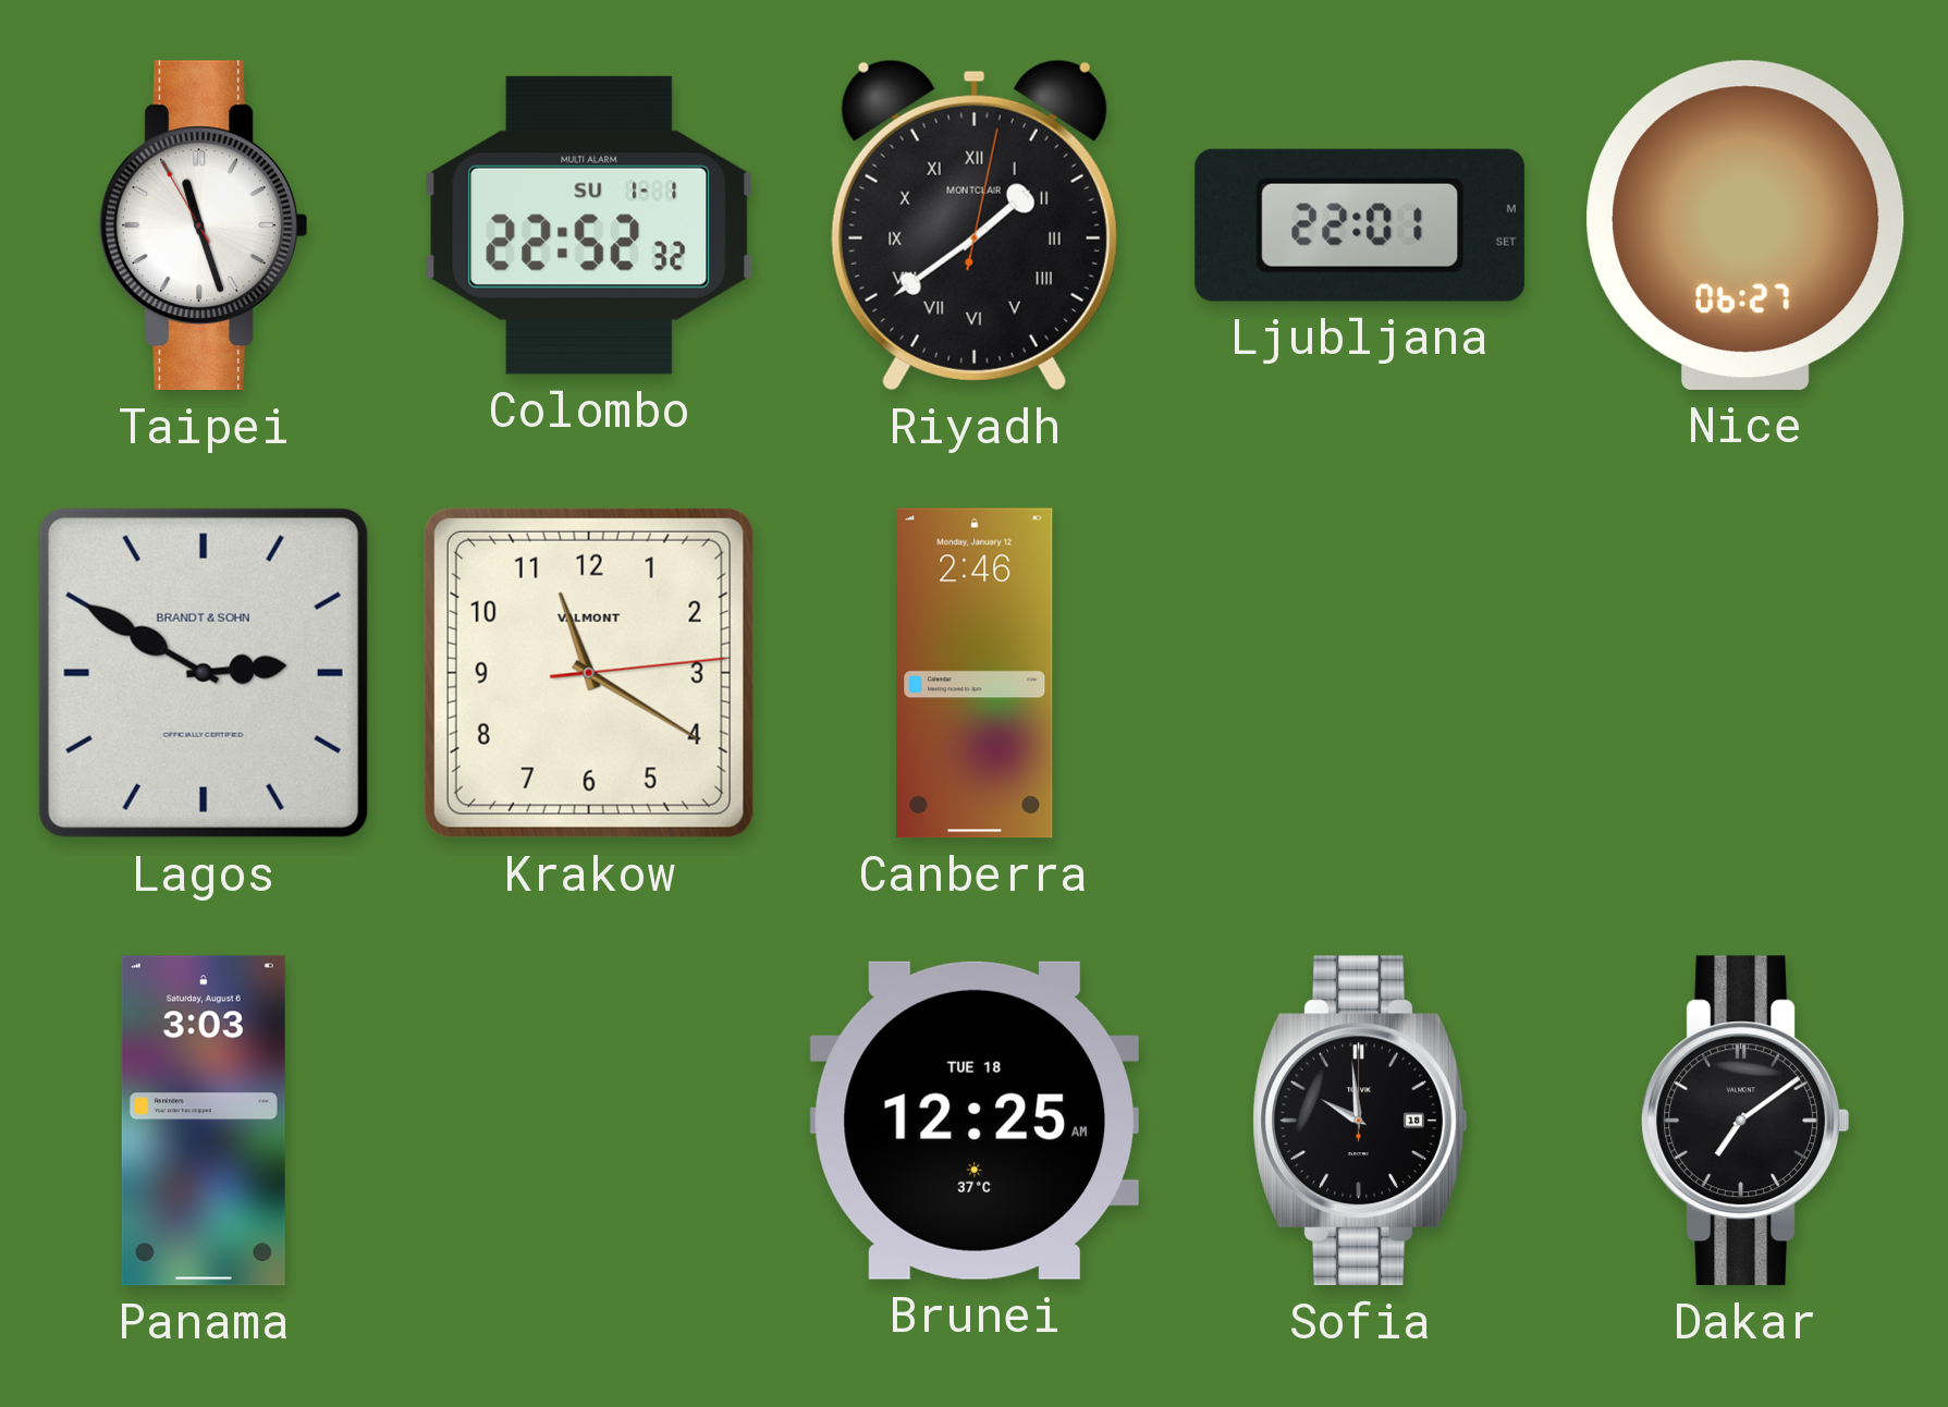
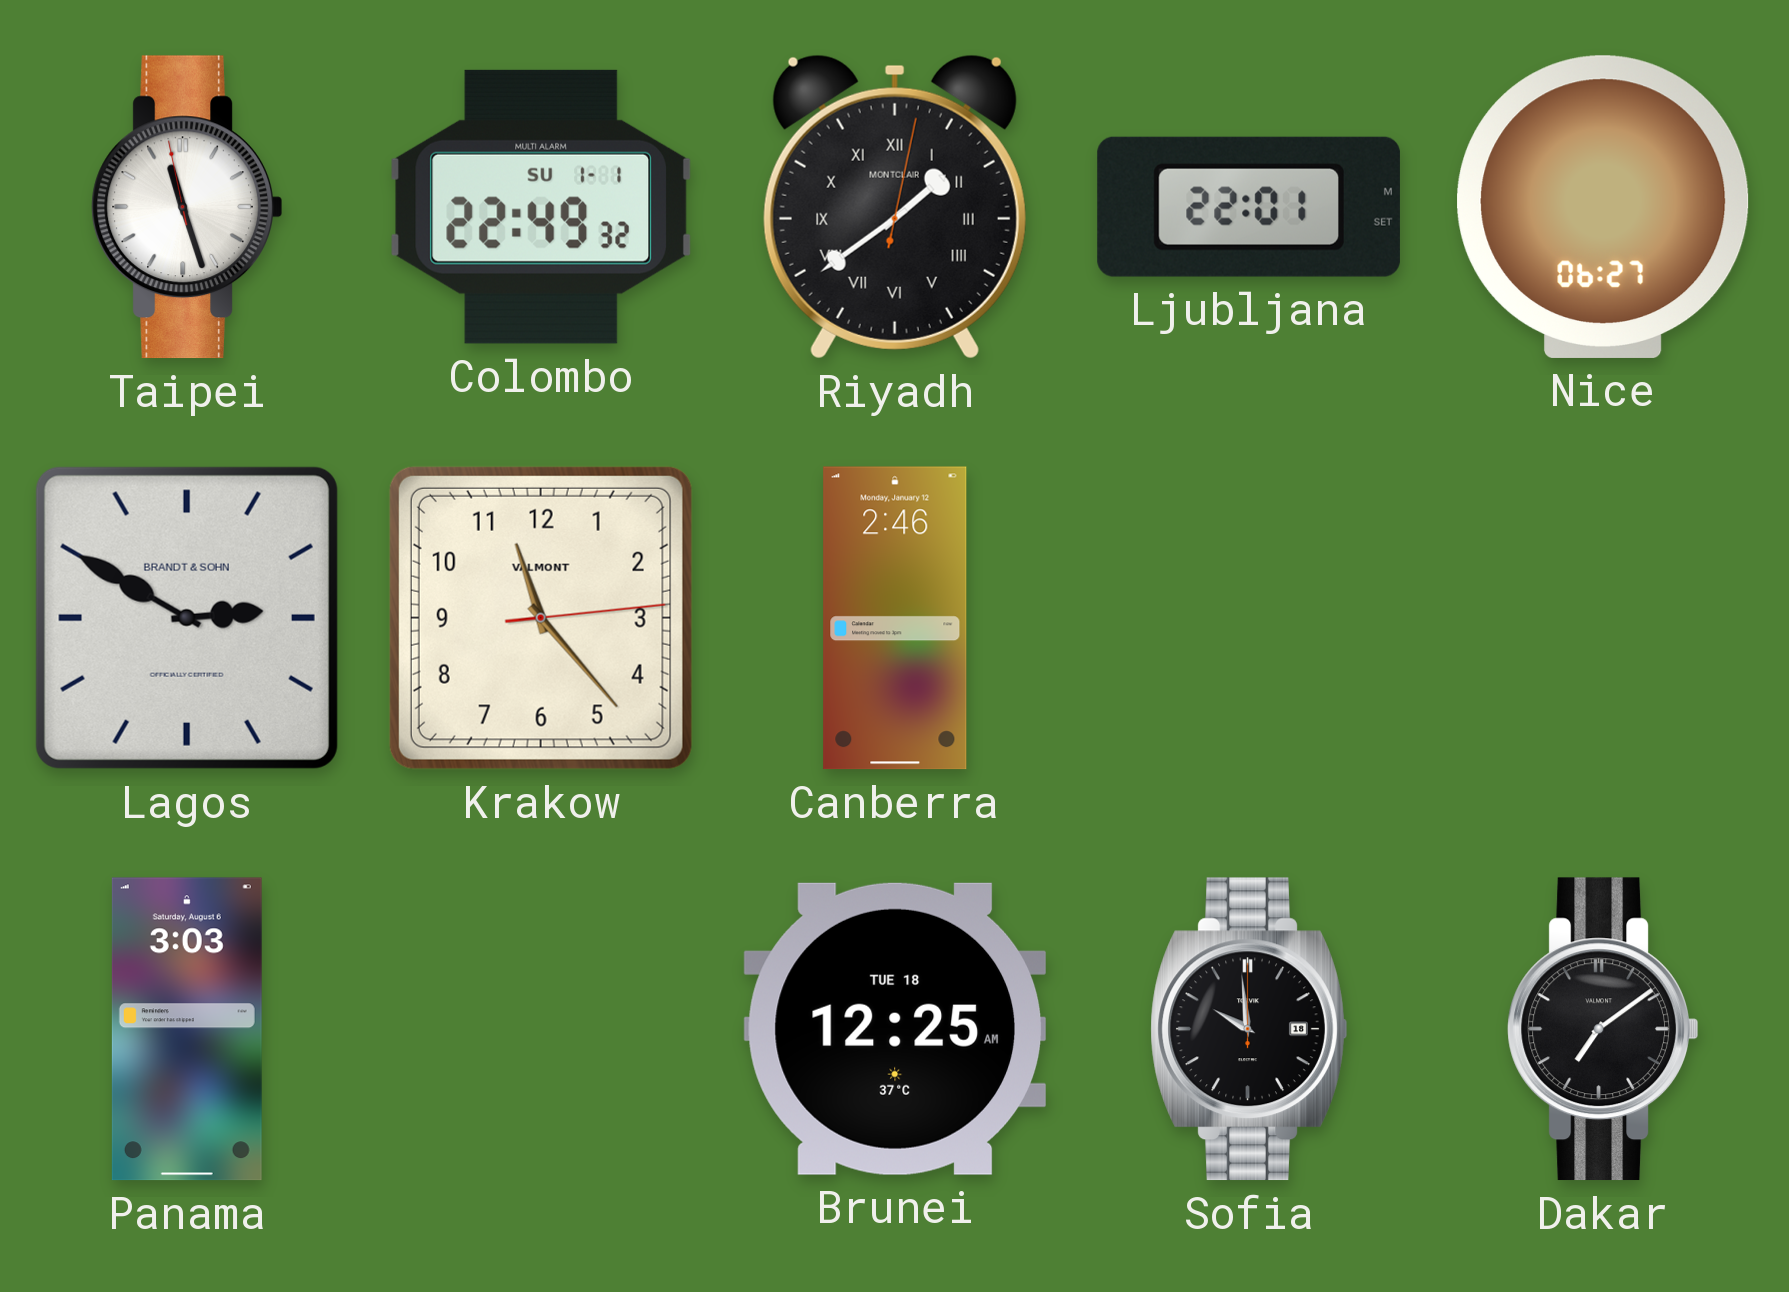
Taipei: 11:26:55 -> 11:26:58 (187, 207)
Colombo: 22:52 -> 22:49 (541, 207)
Krakow: 11:20 -> 11:23 (541, 618)
